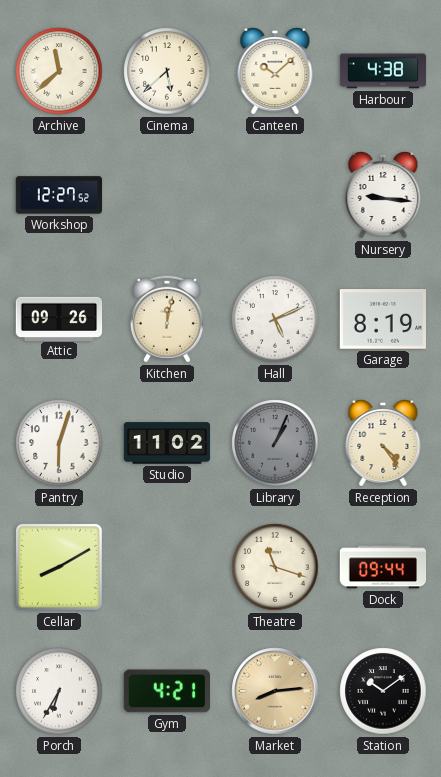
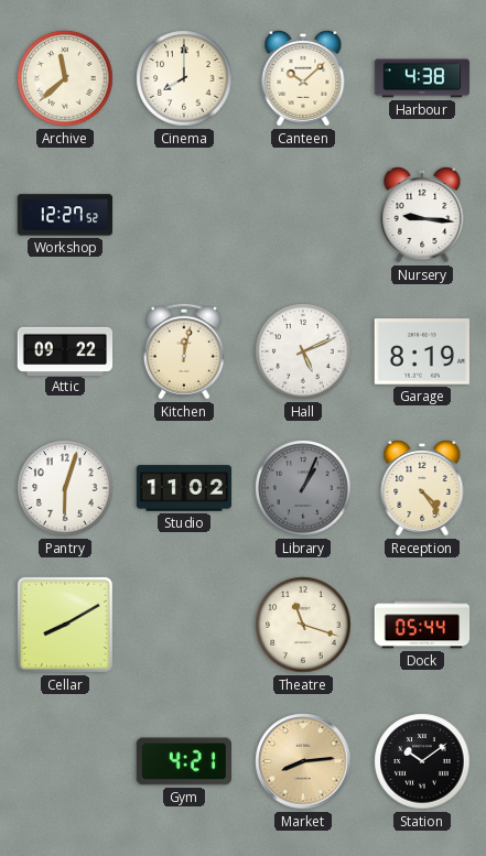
Cinema: 5:38 -> 8:00 (184, 78)
Attic: 09:26 -> 09:22 (65, 350)
Dock: 09:44 -> 05:44 (422, 625)
Porch: 6:35 -> none (59, 691)
